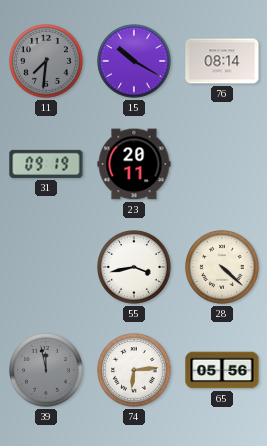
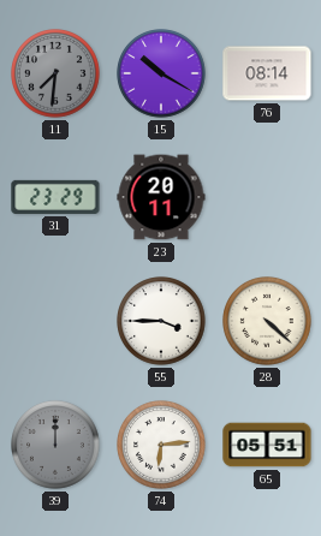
31: 09:19 -> 23:29 (55, 197)
55: 3:43 -> 3:45 (161, 321)
39: 11:58 -> 12:00 (55, 445)
65: 05:56 -> 05:51 (267, 445)
